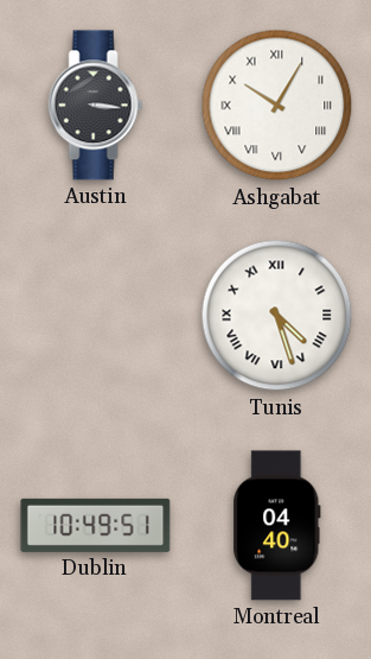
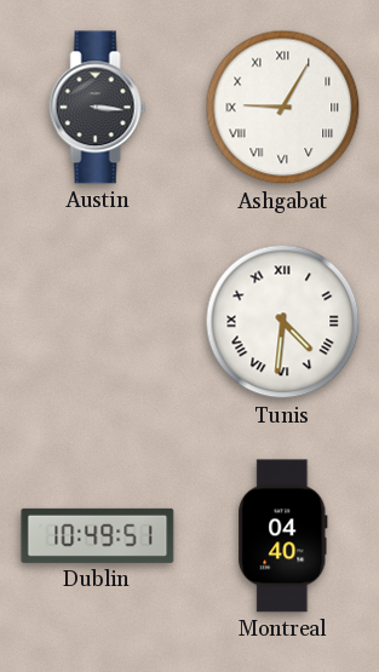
Ashgabat: 10:05 -> 9:05 (283, 108)
Tunis: 4:27 -> 4:31 (283, 322)
